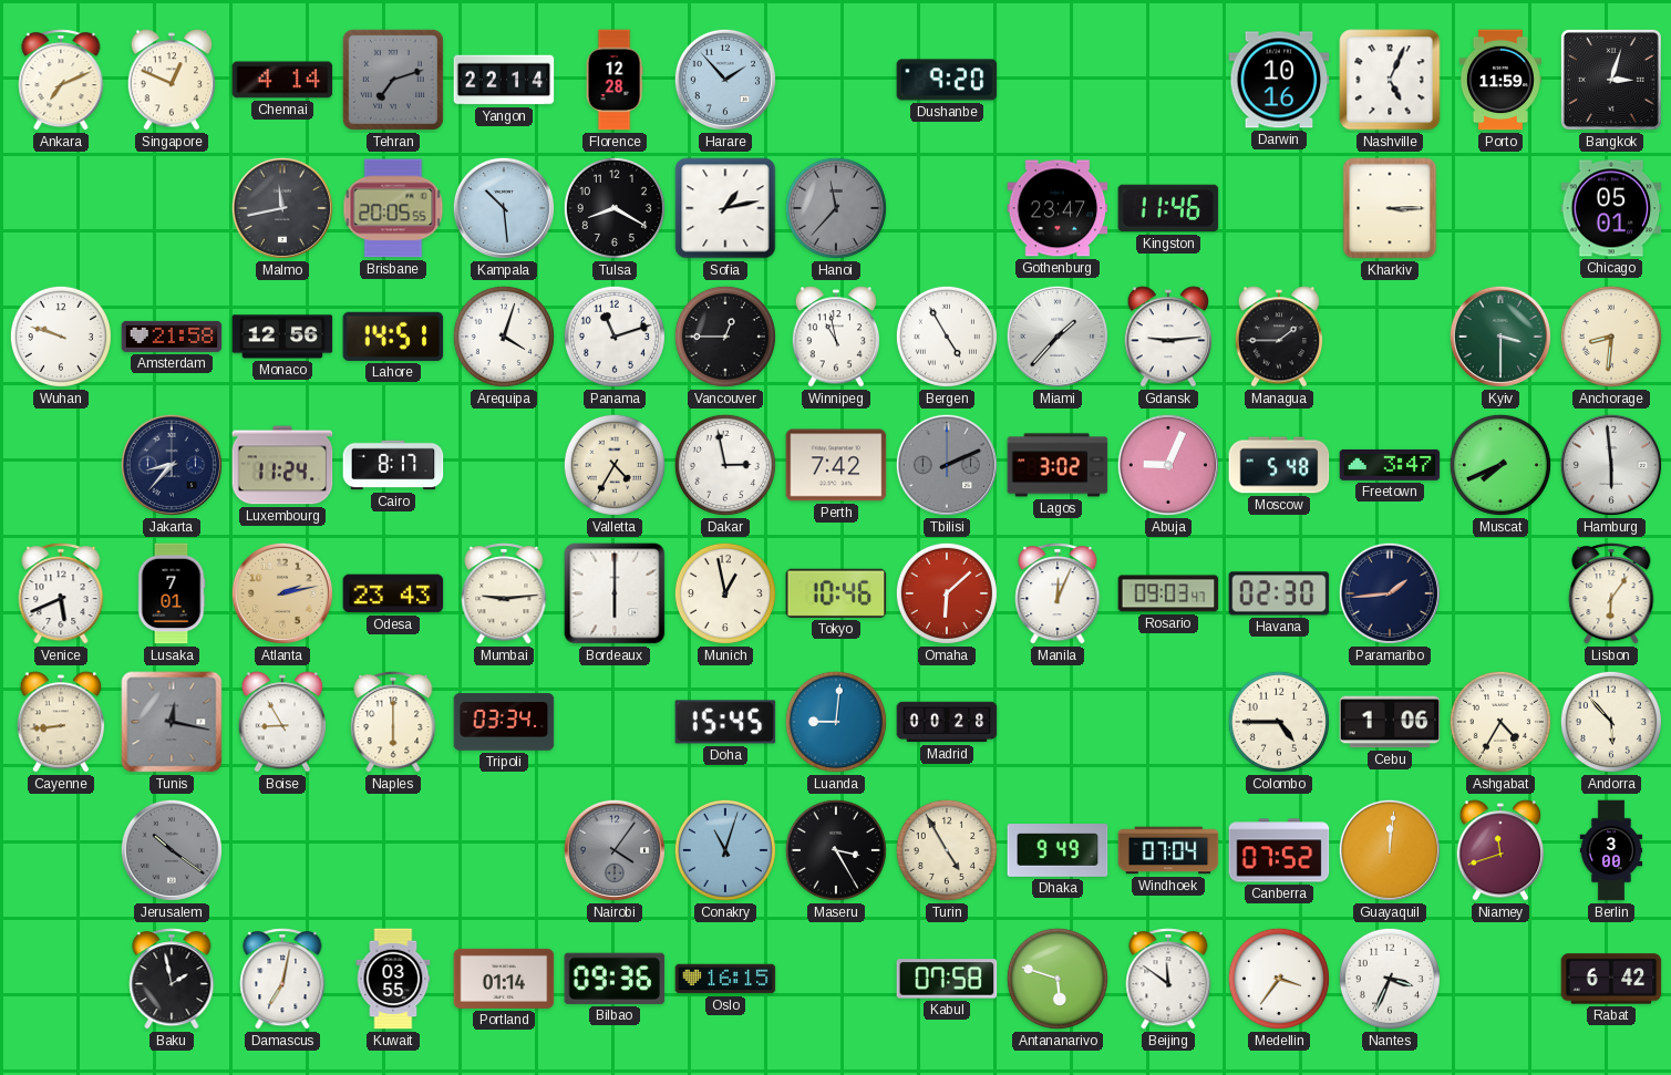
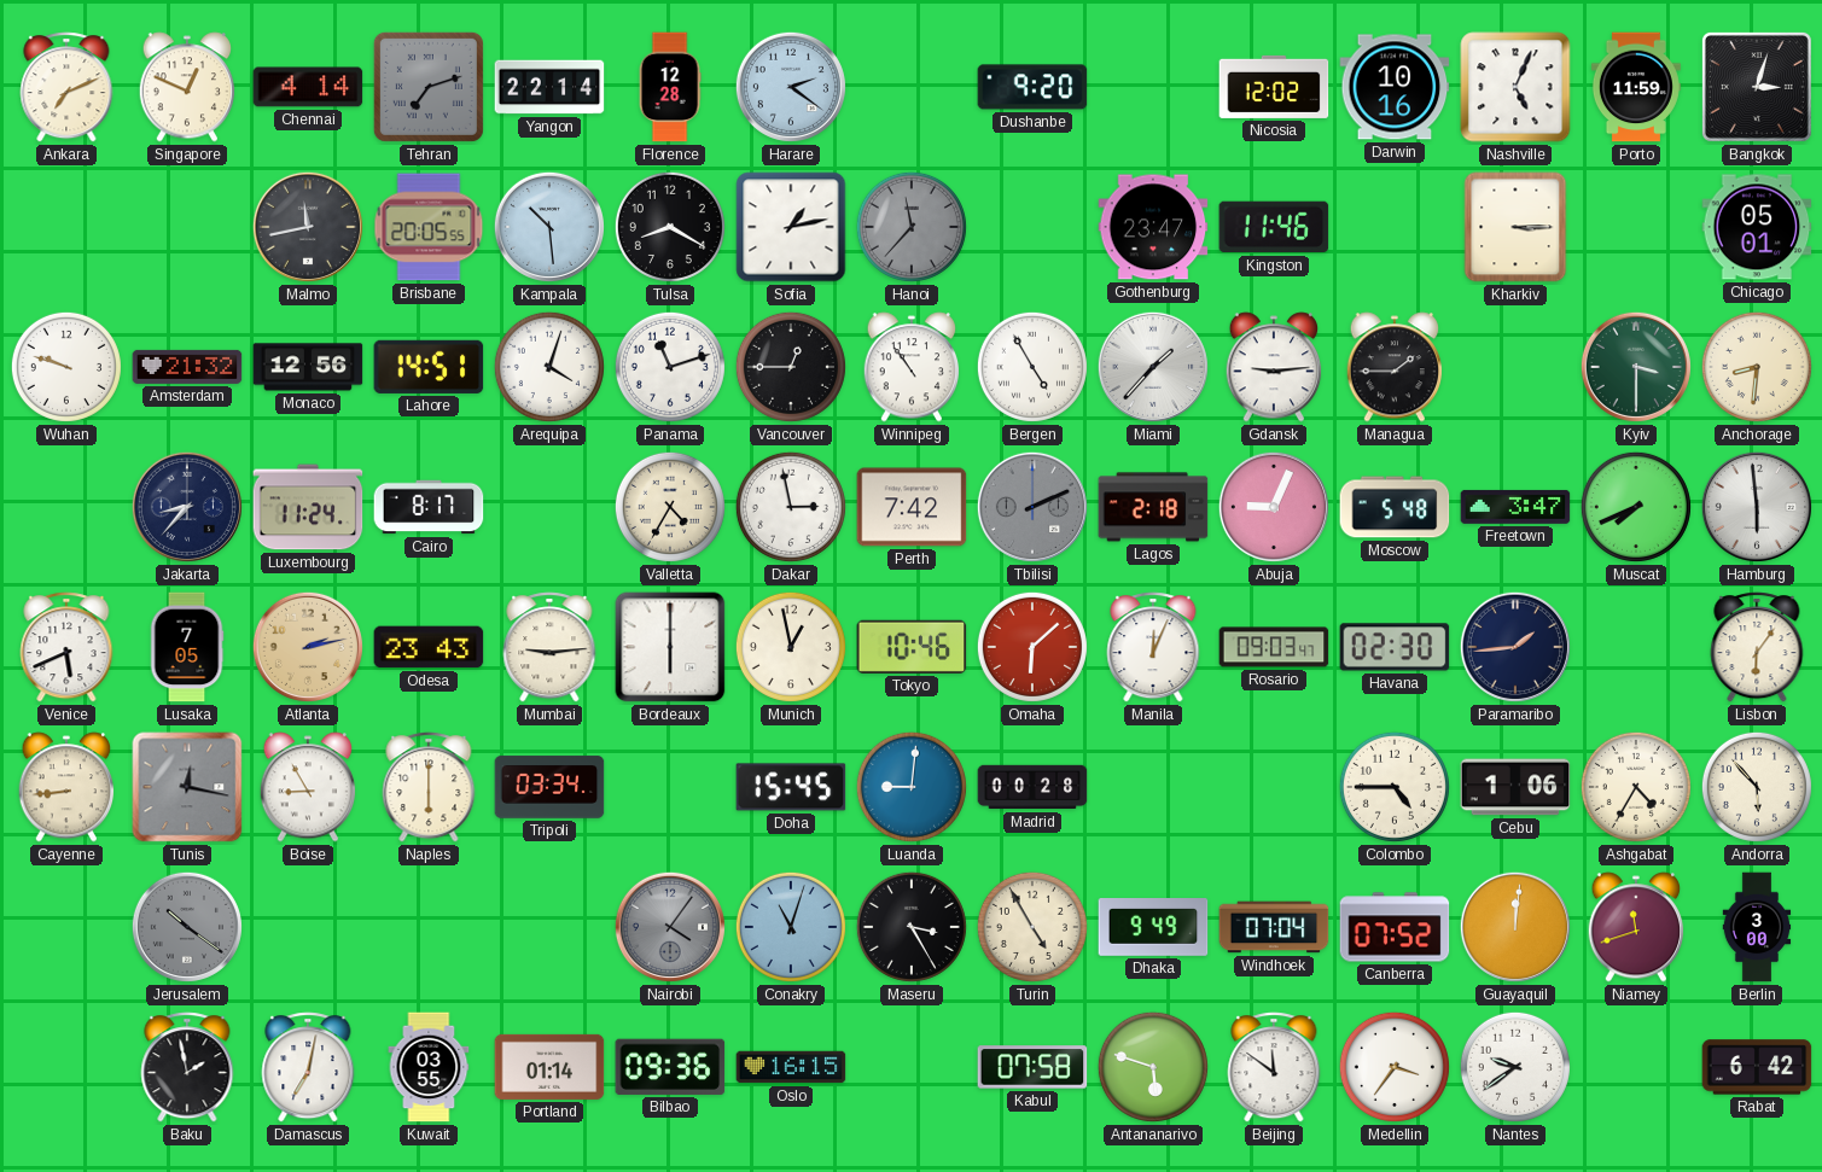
Harare: 1:53 -> 2:21 (791, 87)
Nicosia: none -> 12:02 (1274, 87)
Amsterdam: 21:58 -> 21:32 (187, 367)
Winnipeg: 10:58 -> 10:54 (912, 367)
Lagos: 3:02 -> 2:18 (1153, 507)
Lusaka: 7:01 -> 7:05 (187, 647)
Nantes: 3:34 -> 9:39 (1515, 1067)
